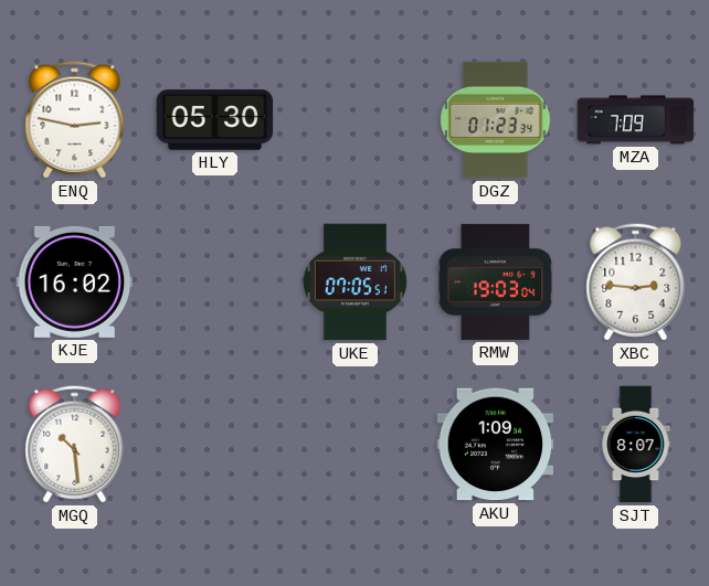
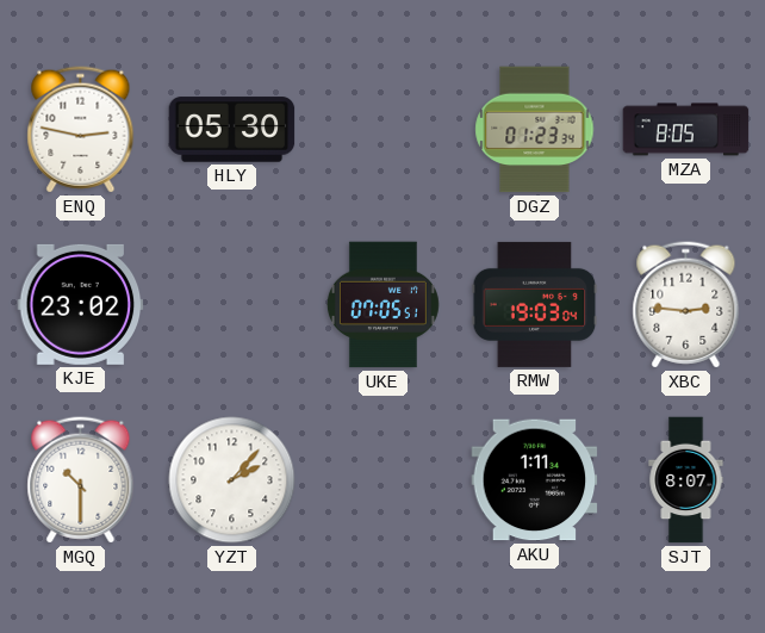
MZA: 7:09 -> 8:05 (686, 130)
KJE: 16:02 -> 23:02 (81, 304)
MGQ: 10:29 -> 10:30 (81, 480)
YZT: none -> 2:07 (232, 480)
AKU: 1:09 -> 1:11 (535, 480)
